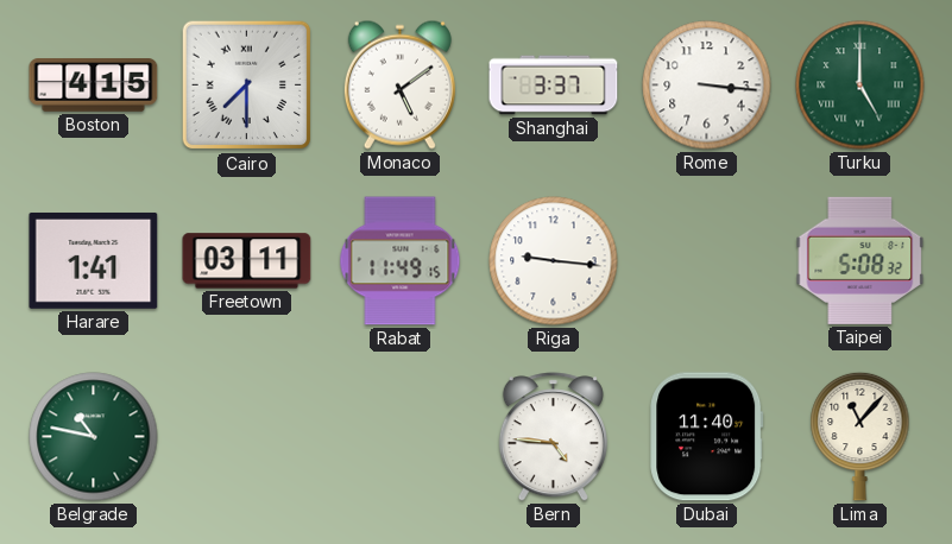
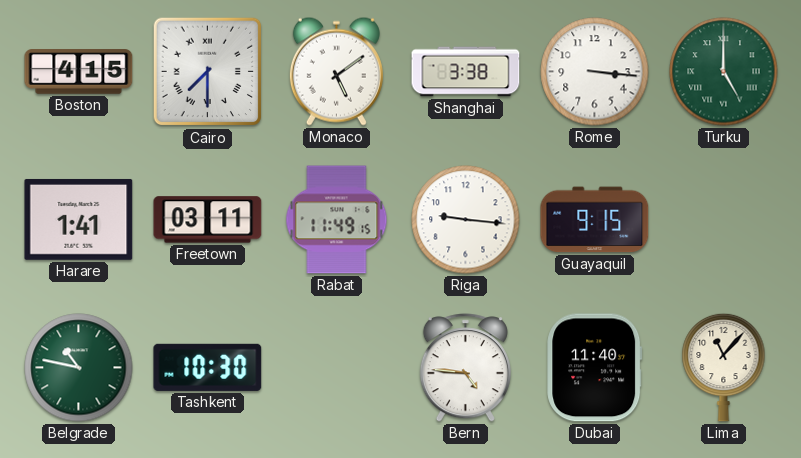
Shanghai: 3:37 -> 3:38 (466, 72)
Guayaquil: none -> 9:15 (595, 220)
Taipei: 5:08 -> none (860, 260)
Tashkent: none -> 10:30 (208, 367)
